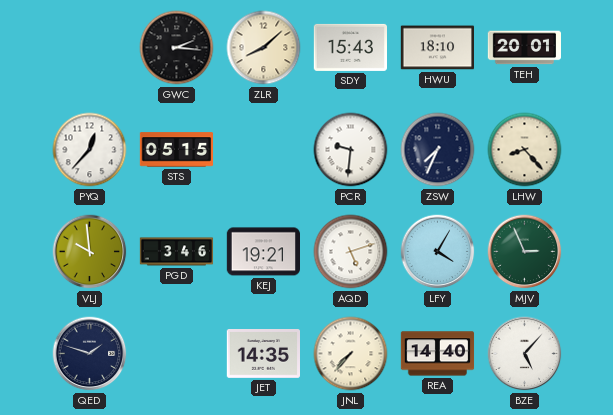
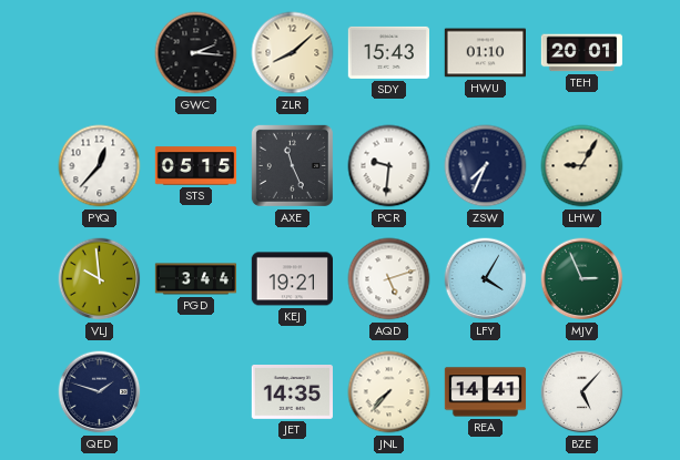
HWU: 18:10 -> 01:10 (485, 53)
AXE: none -> 11:26 (292, 165)
LHW: 8:23 -> 9:05 (582, 166)
PGD: 3:46 -> 3:44 (196, 279)
REA: 14:40 -> 14:41 (486, 392)
